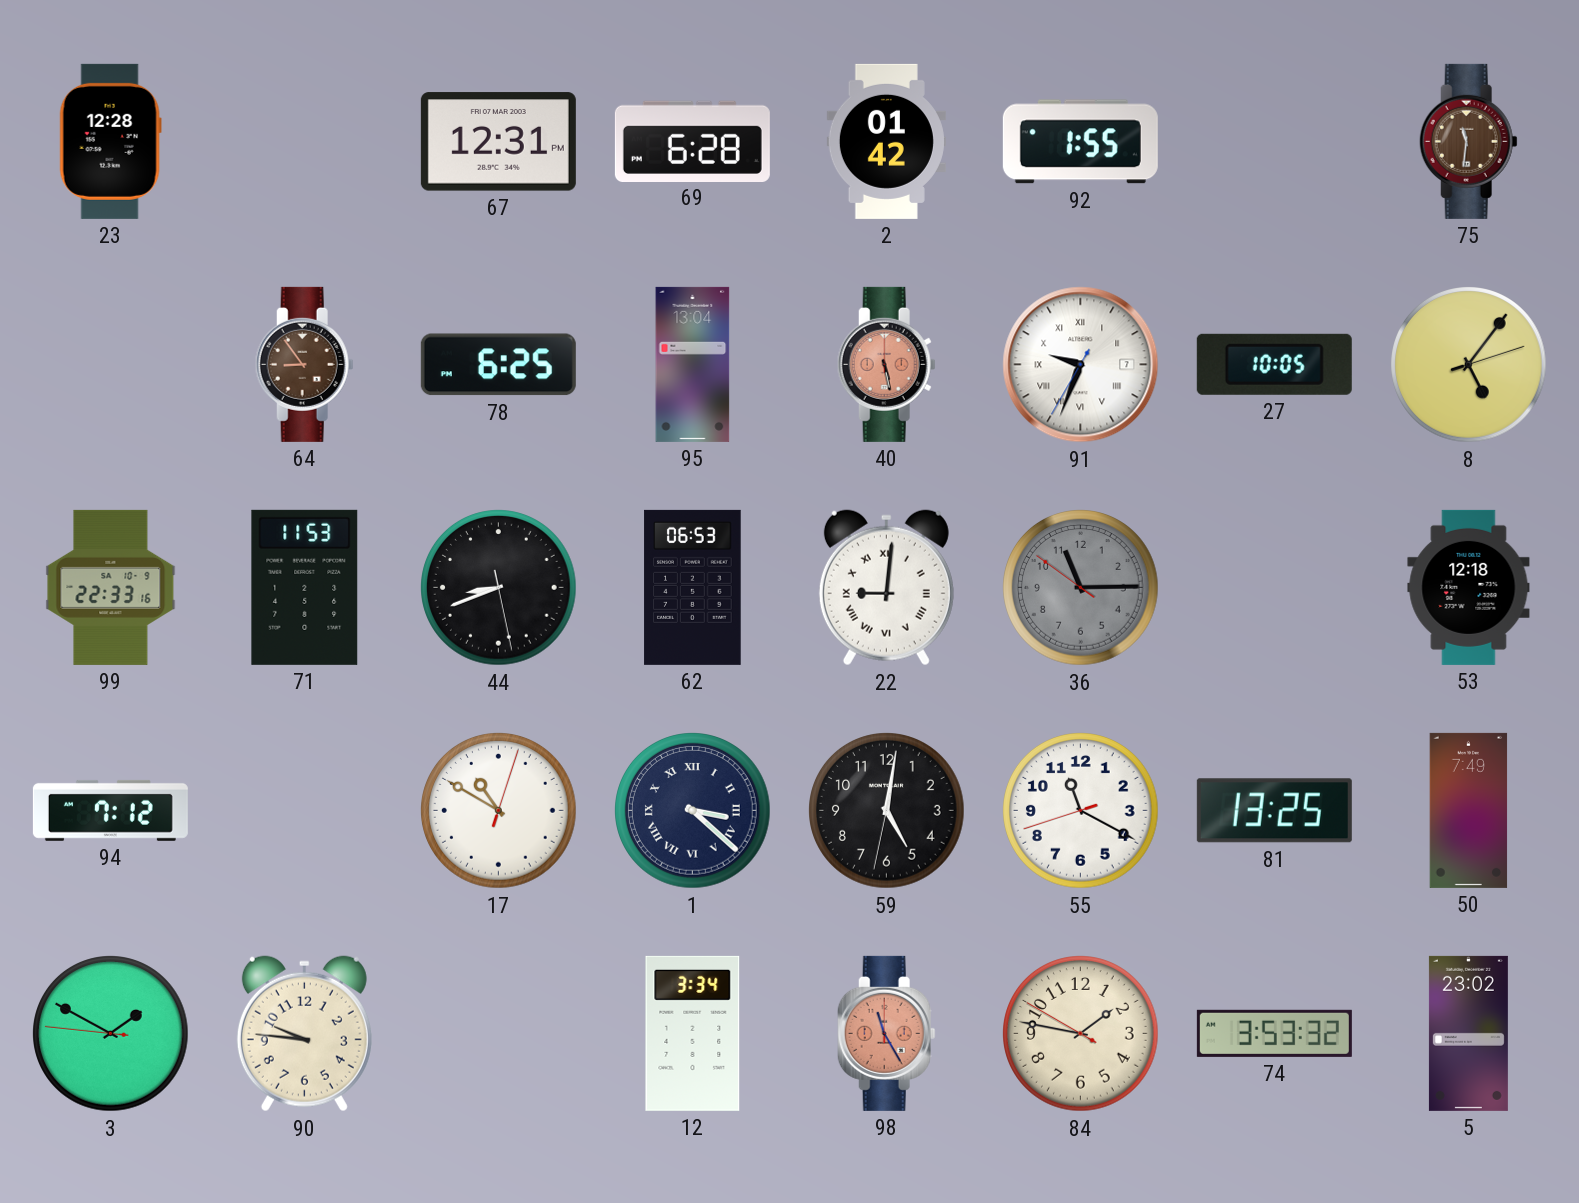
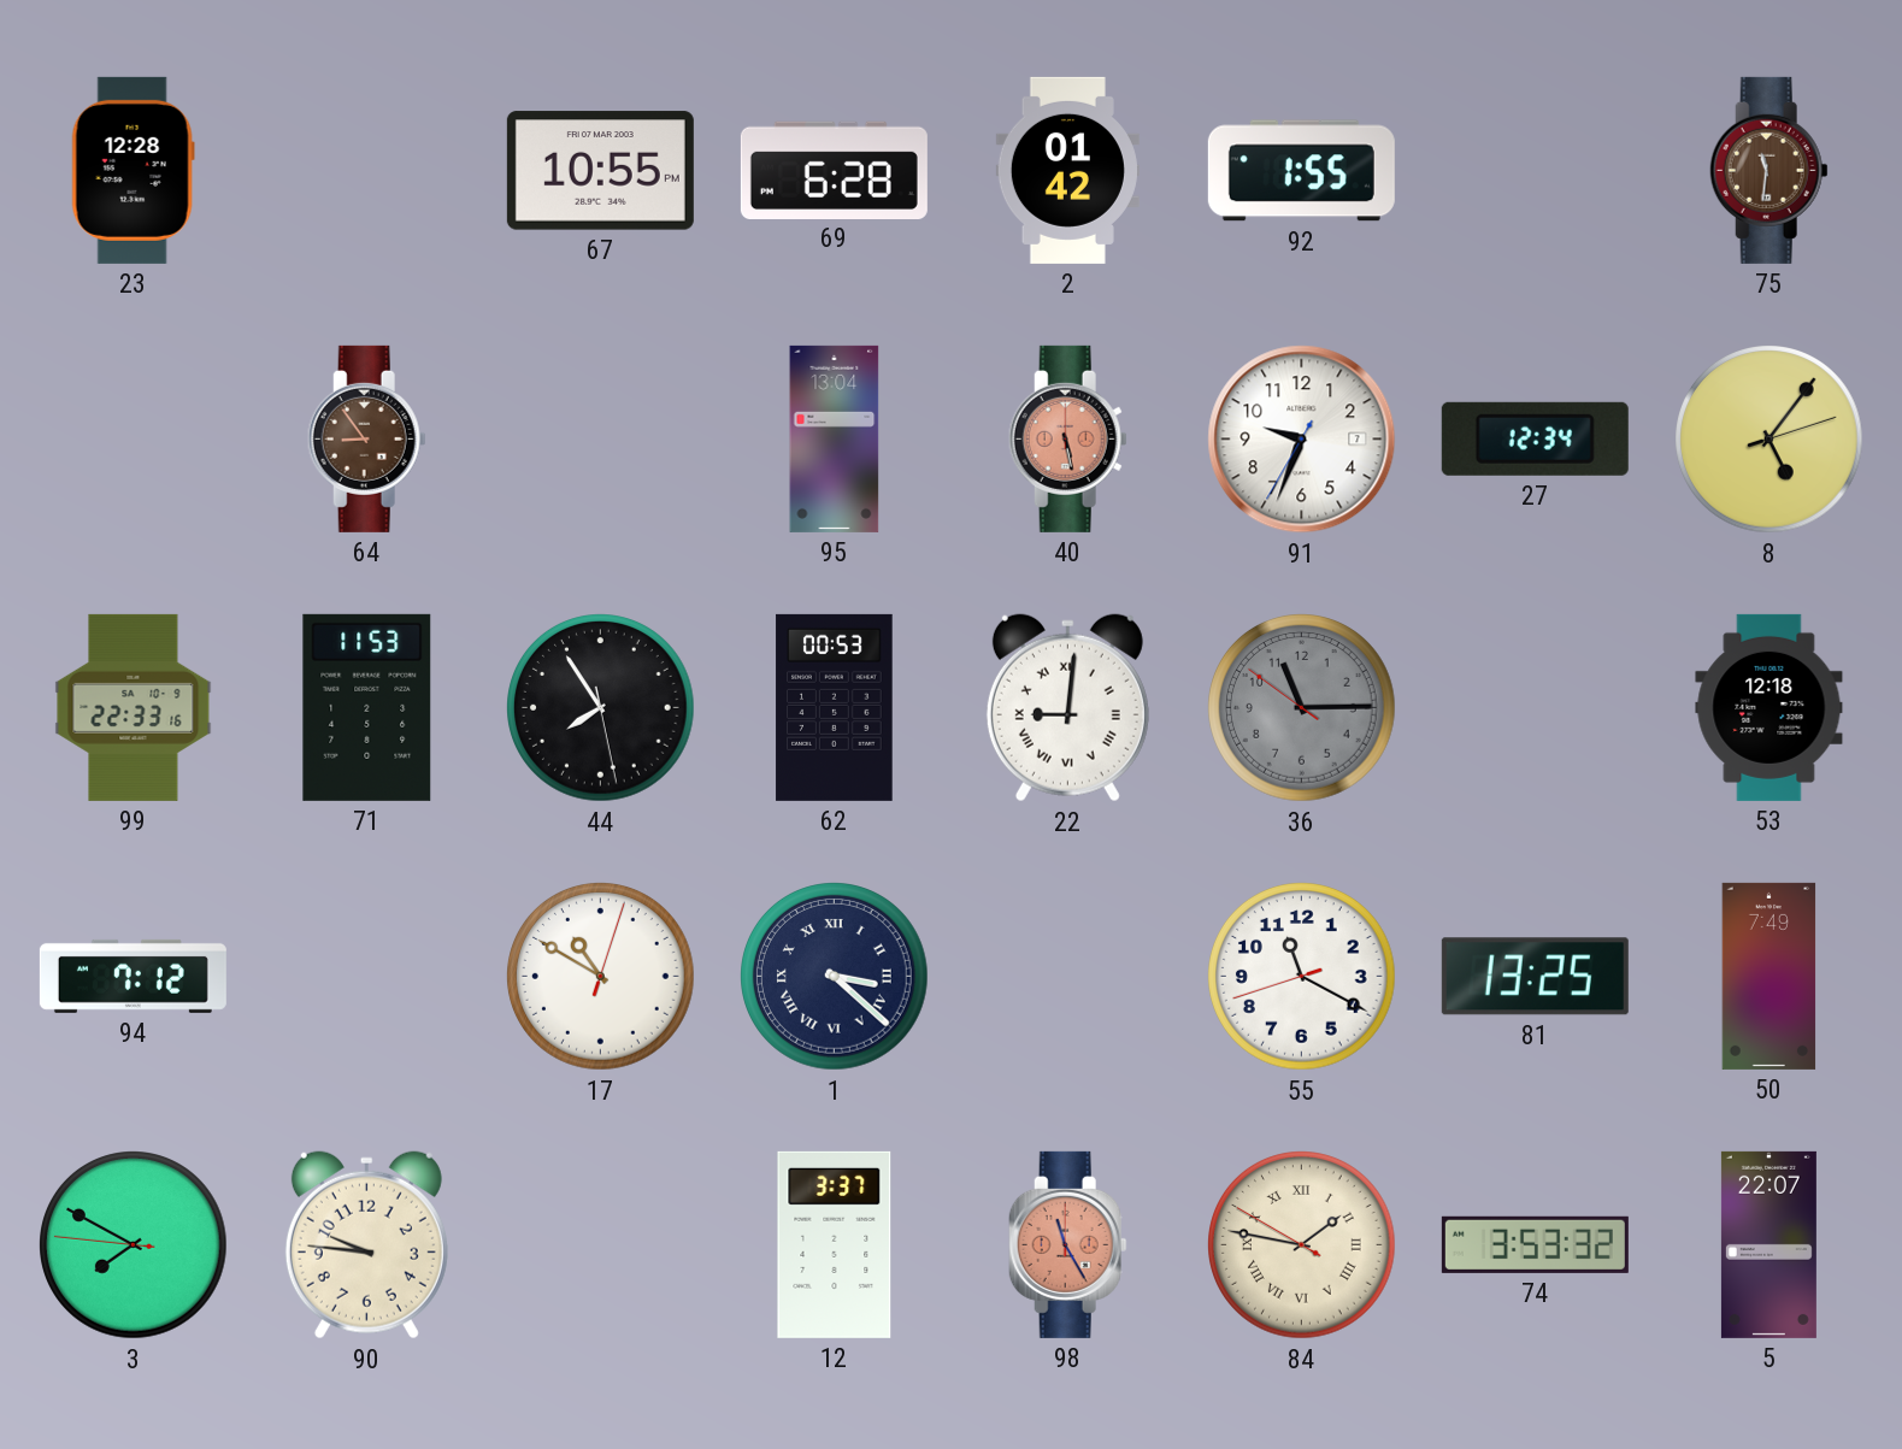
67: 12:31 -> 10:55 (600, 171)
78: 6:25 -> none (498, 365)
91 numerals: Roman -> Arabic (1302, 440)
27: 10:05 -> 12:34 (1535, 438)
44: 8:41 -> 7:54 (601, 708)
62: 06:53 -> 00:53 (835, 707)
59: 5:01 -> none (887, 811)
3: 1:49 -> 7:49 (134, 1245)
12: 3:34 -> 3:37 (835, 1244)
84 numerals: Arabic -> Roman (1302, 1245)
5: 23:02 -> 22:07 (1768, 1244)
